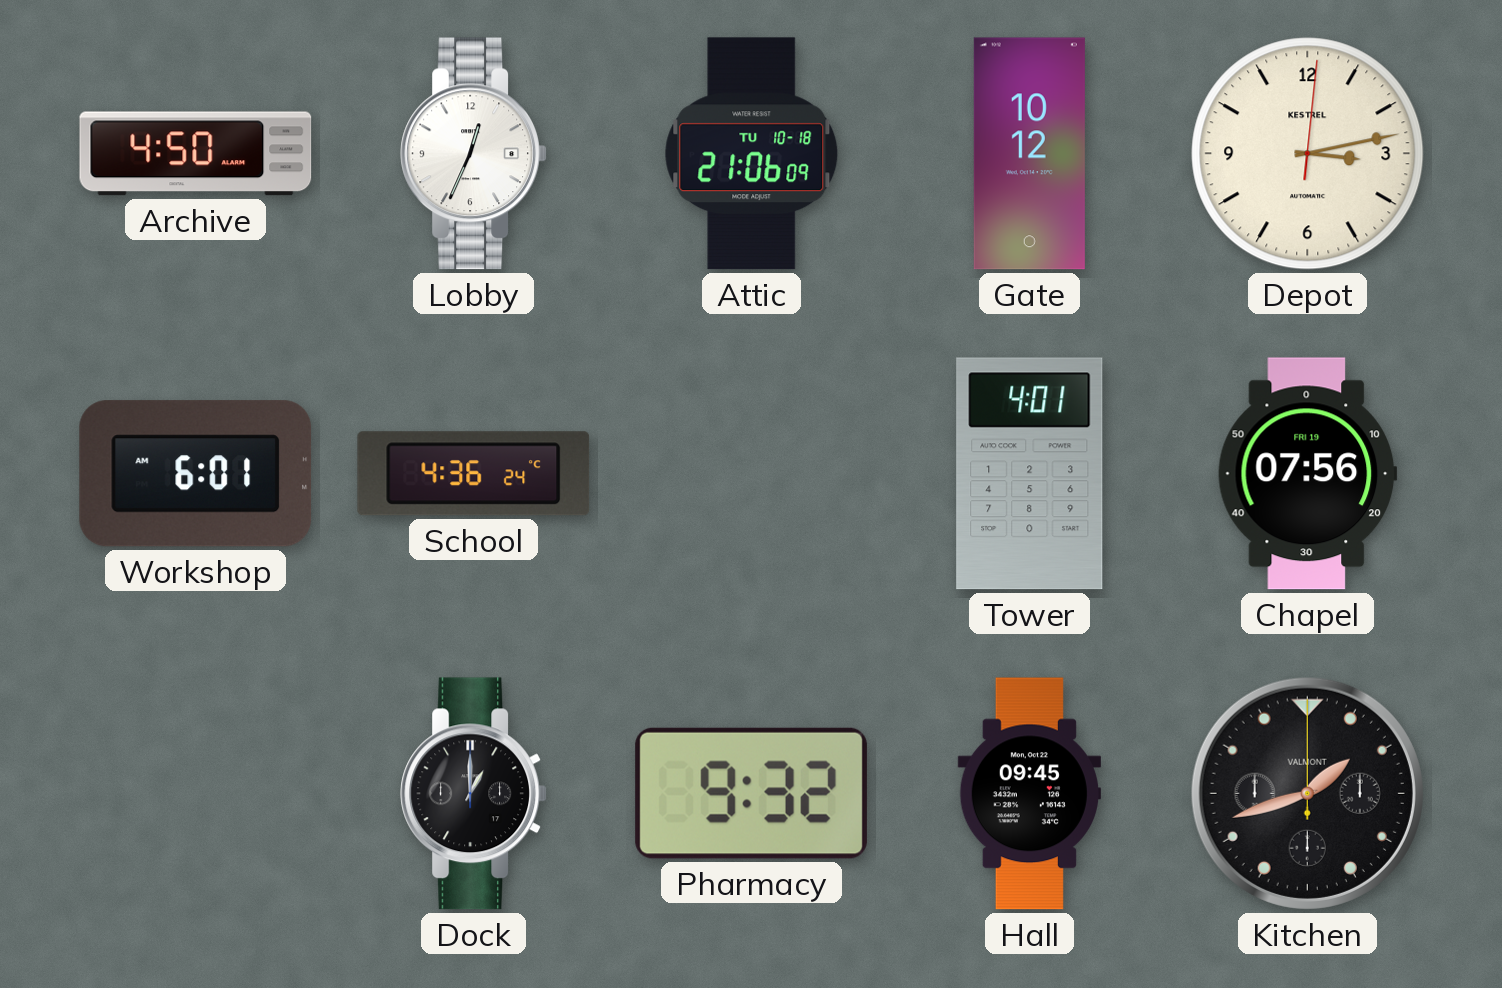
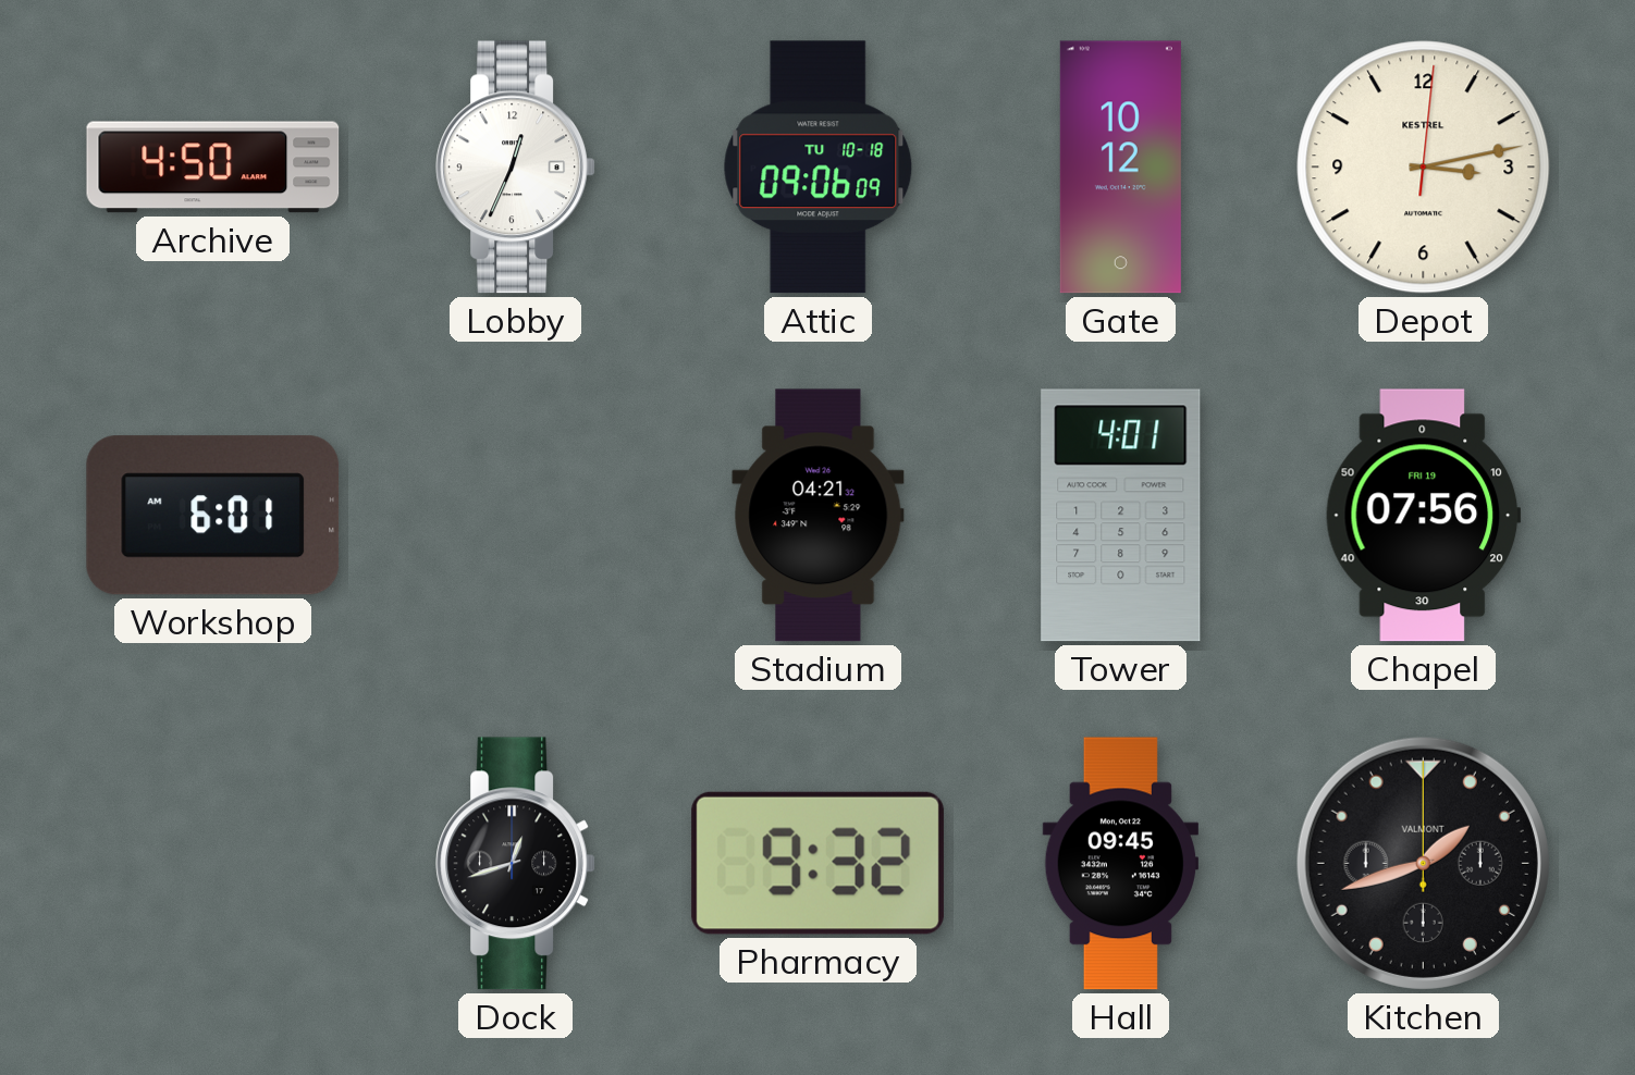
Attic: 21:06 -> 09:06 (819, 168)
School: 4:36 -> none (474, 474)
Stadium: none -> 04:21 (819, 516)
Dock: 1:00 -> 12:42 (515, 864)
